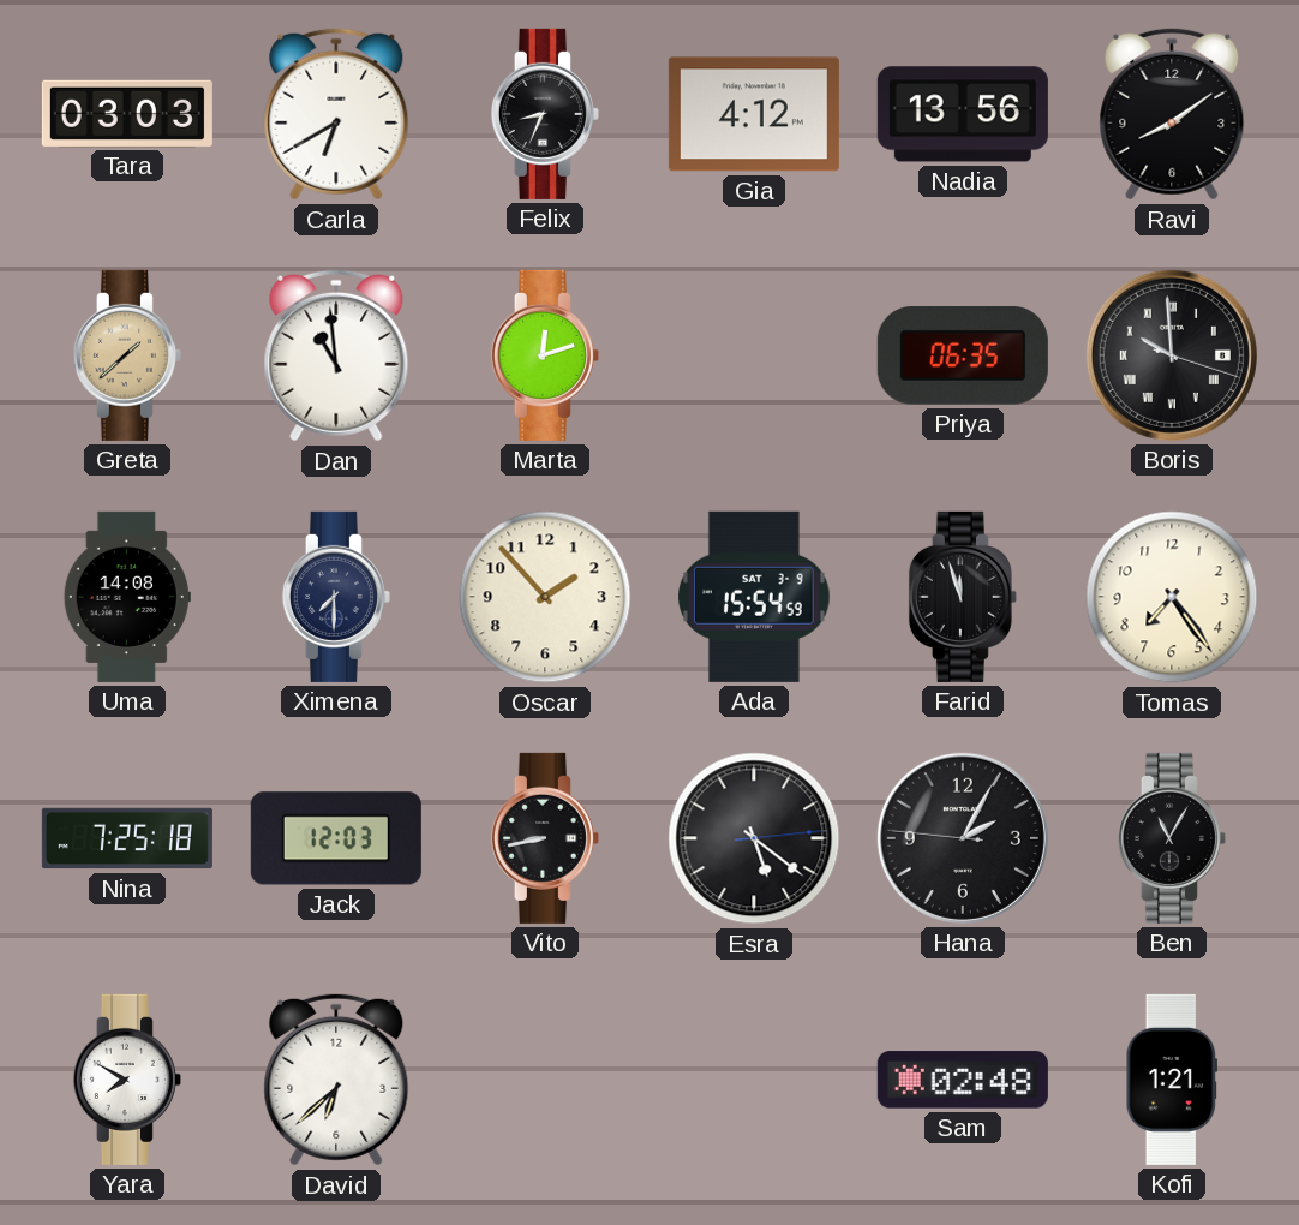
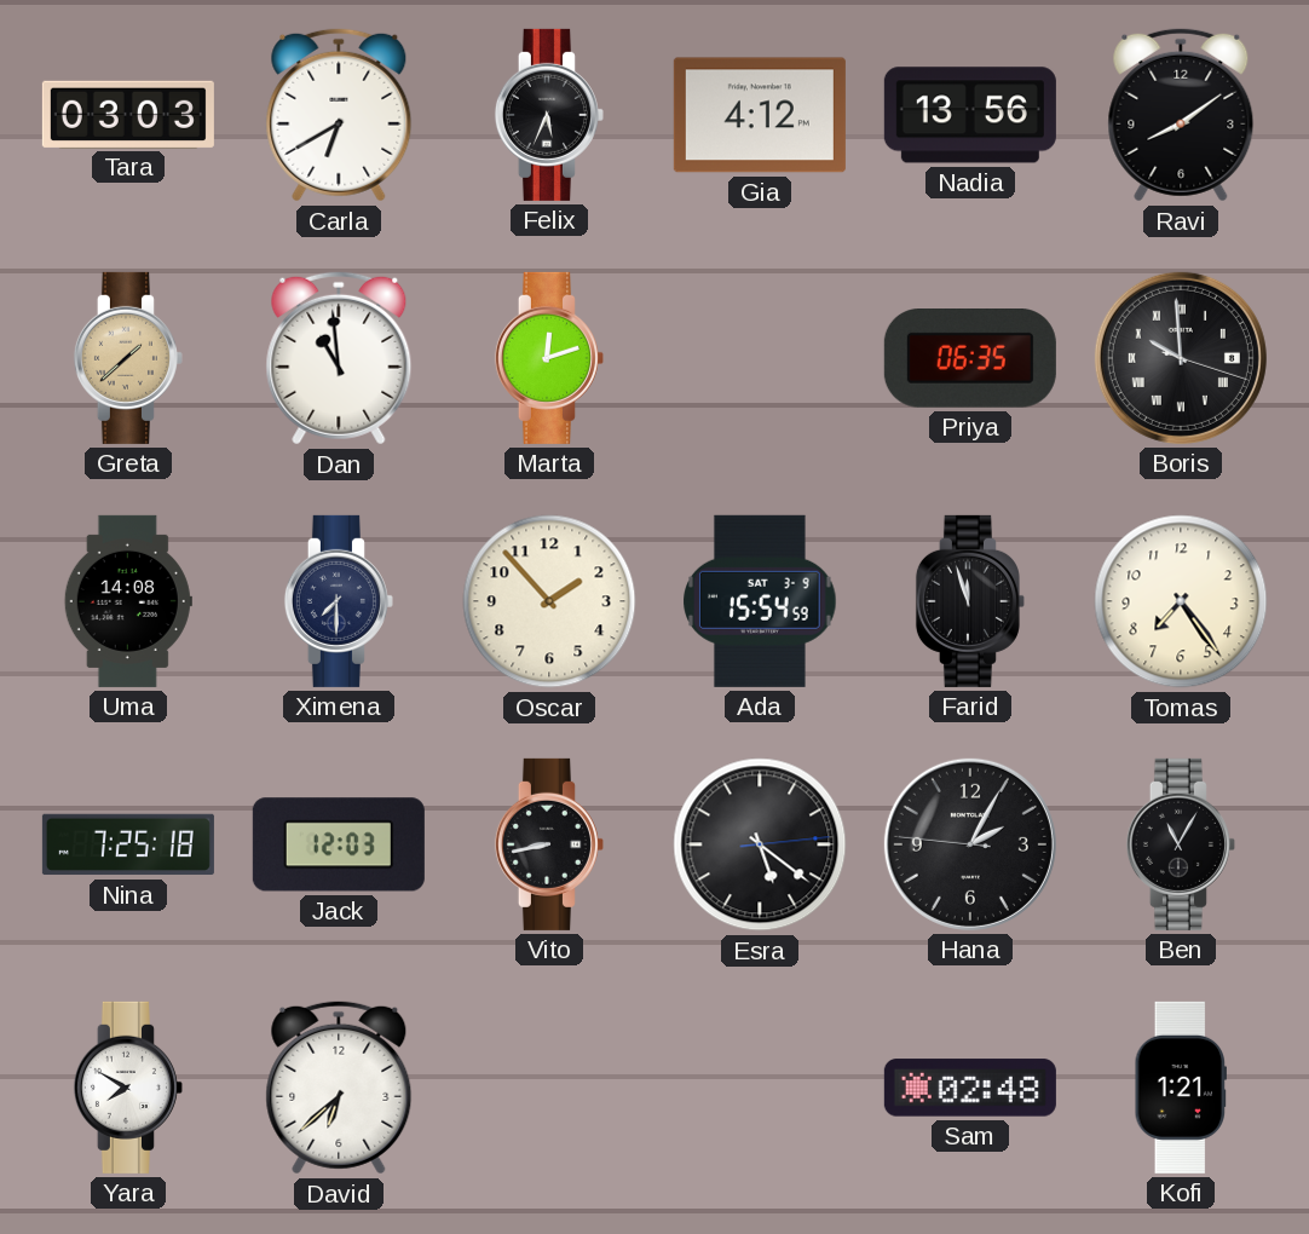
Felix: 8:34 -> 5:34 (549, 115)
